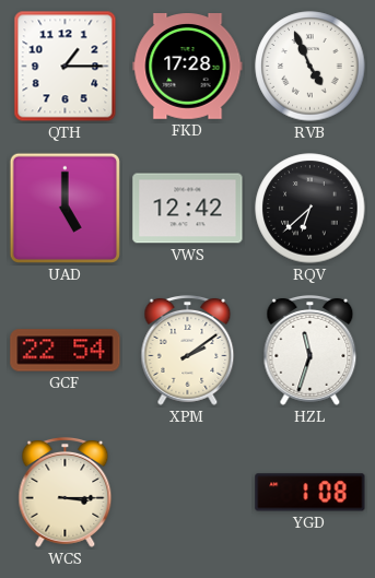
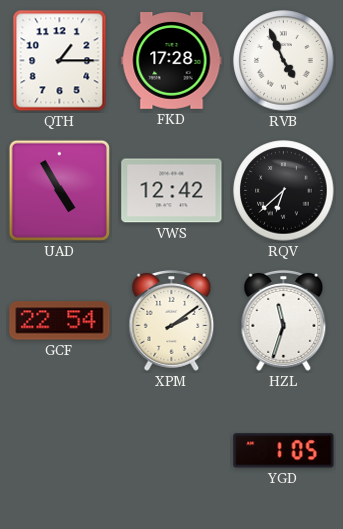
UAD: 5:00 -> 4:55 (59, 190)
WCS: 3:15 -> none (66, 492)
YGD: 1:08 -> 1:05 (284, 451)
